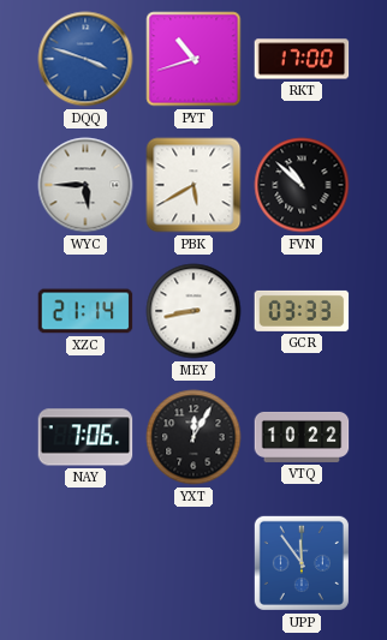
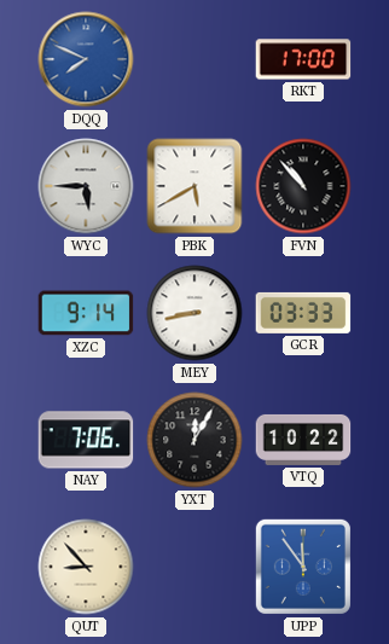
DQQ: 3:48 -> 7:49 (86, 59)
PYT: 10:42 -> none (194, 59)
FVN: 10:52 -> 10:53 (303, 186)
XZC: 21:14 -> 9:14 (86, 313)
QUT: none -> 8:53 (86, 567)
